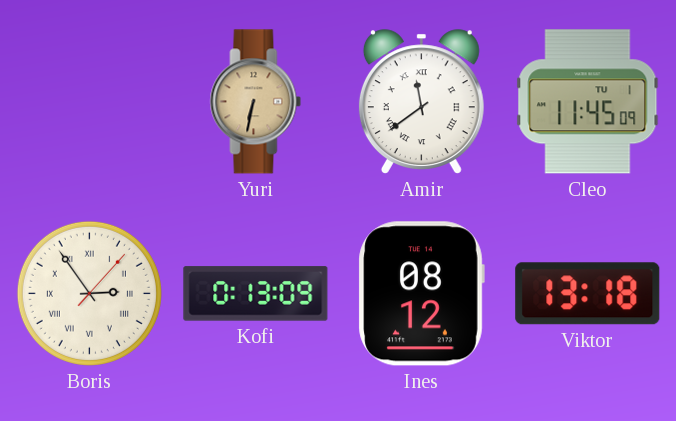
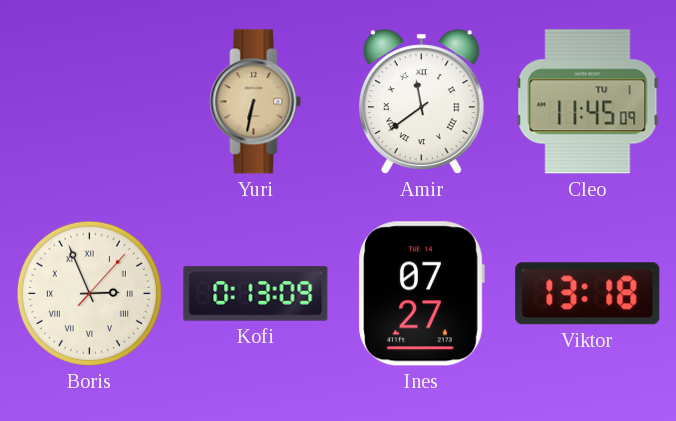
Boris: 2:54 -> 2:56 (89, 293)
Ines: 08:12 -> 07:27 (421, 294)
